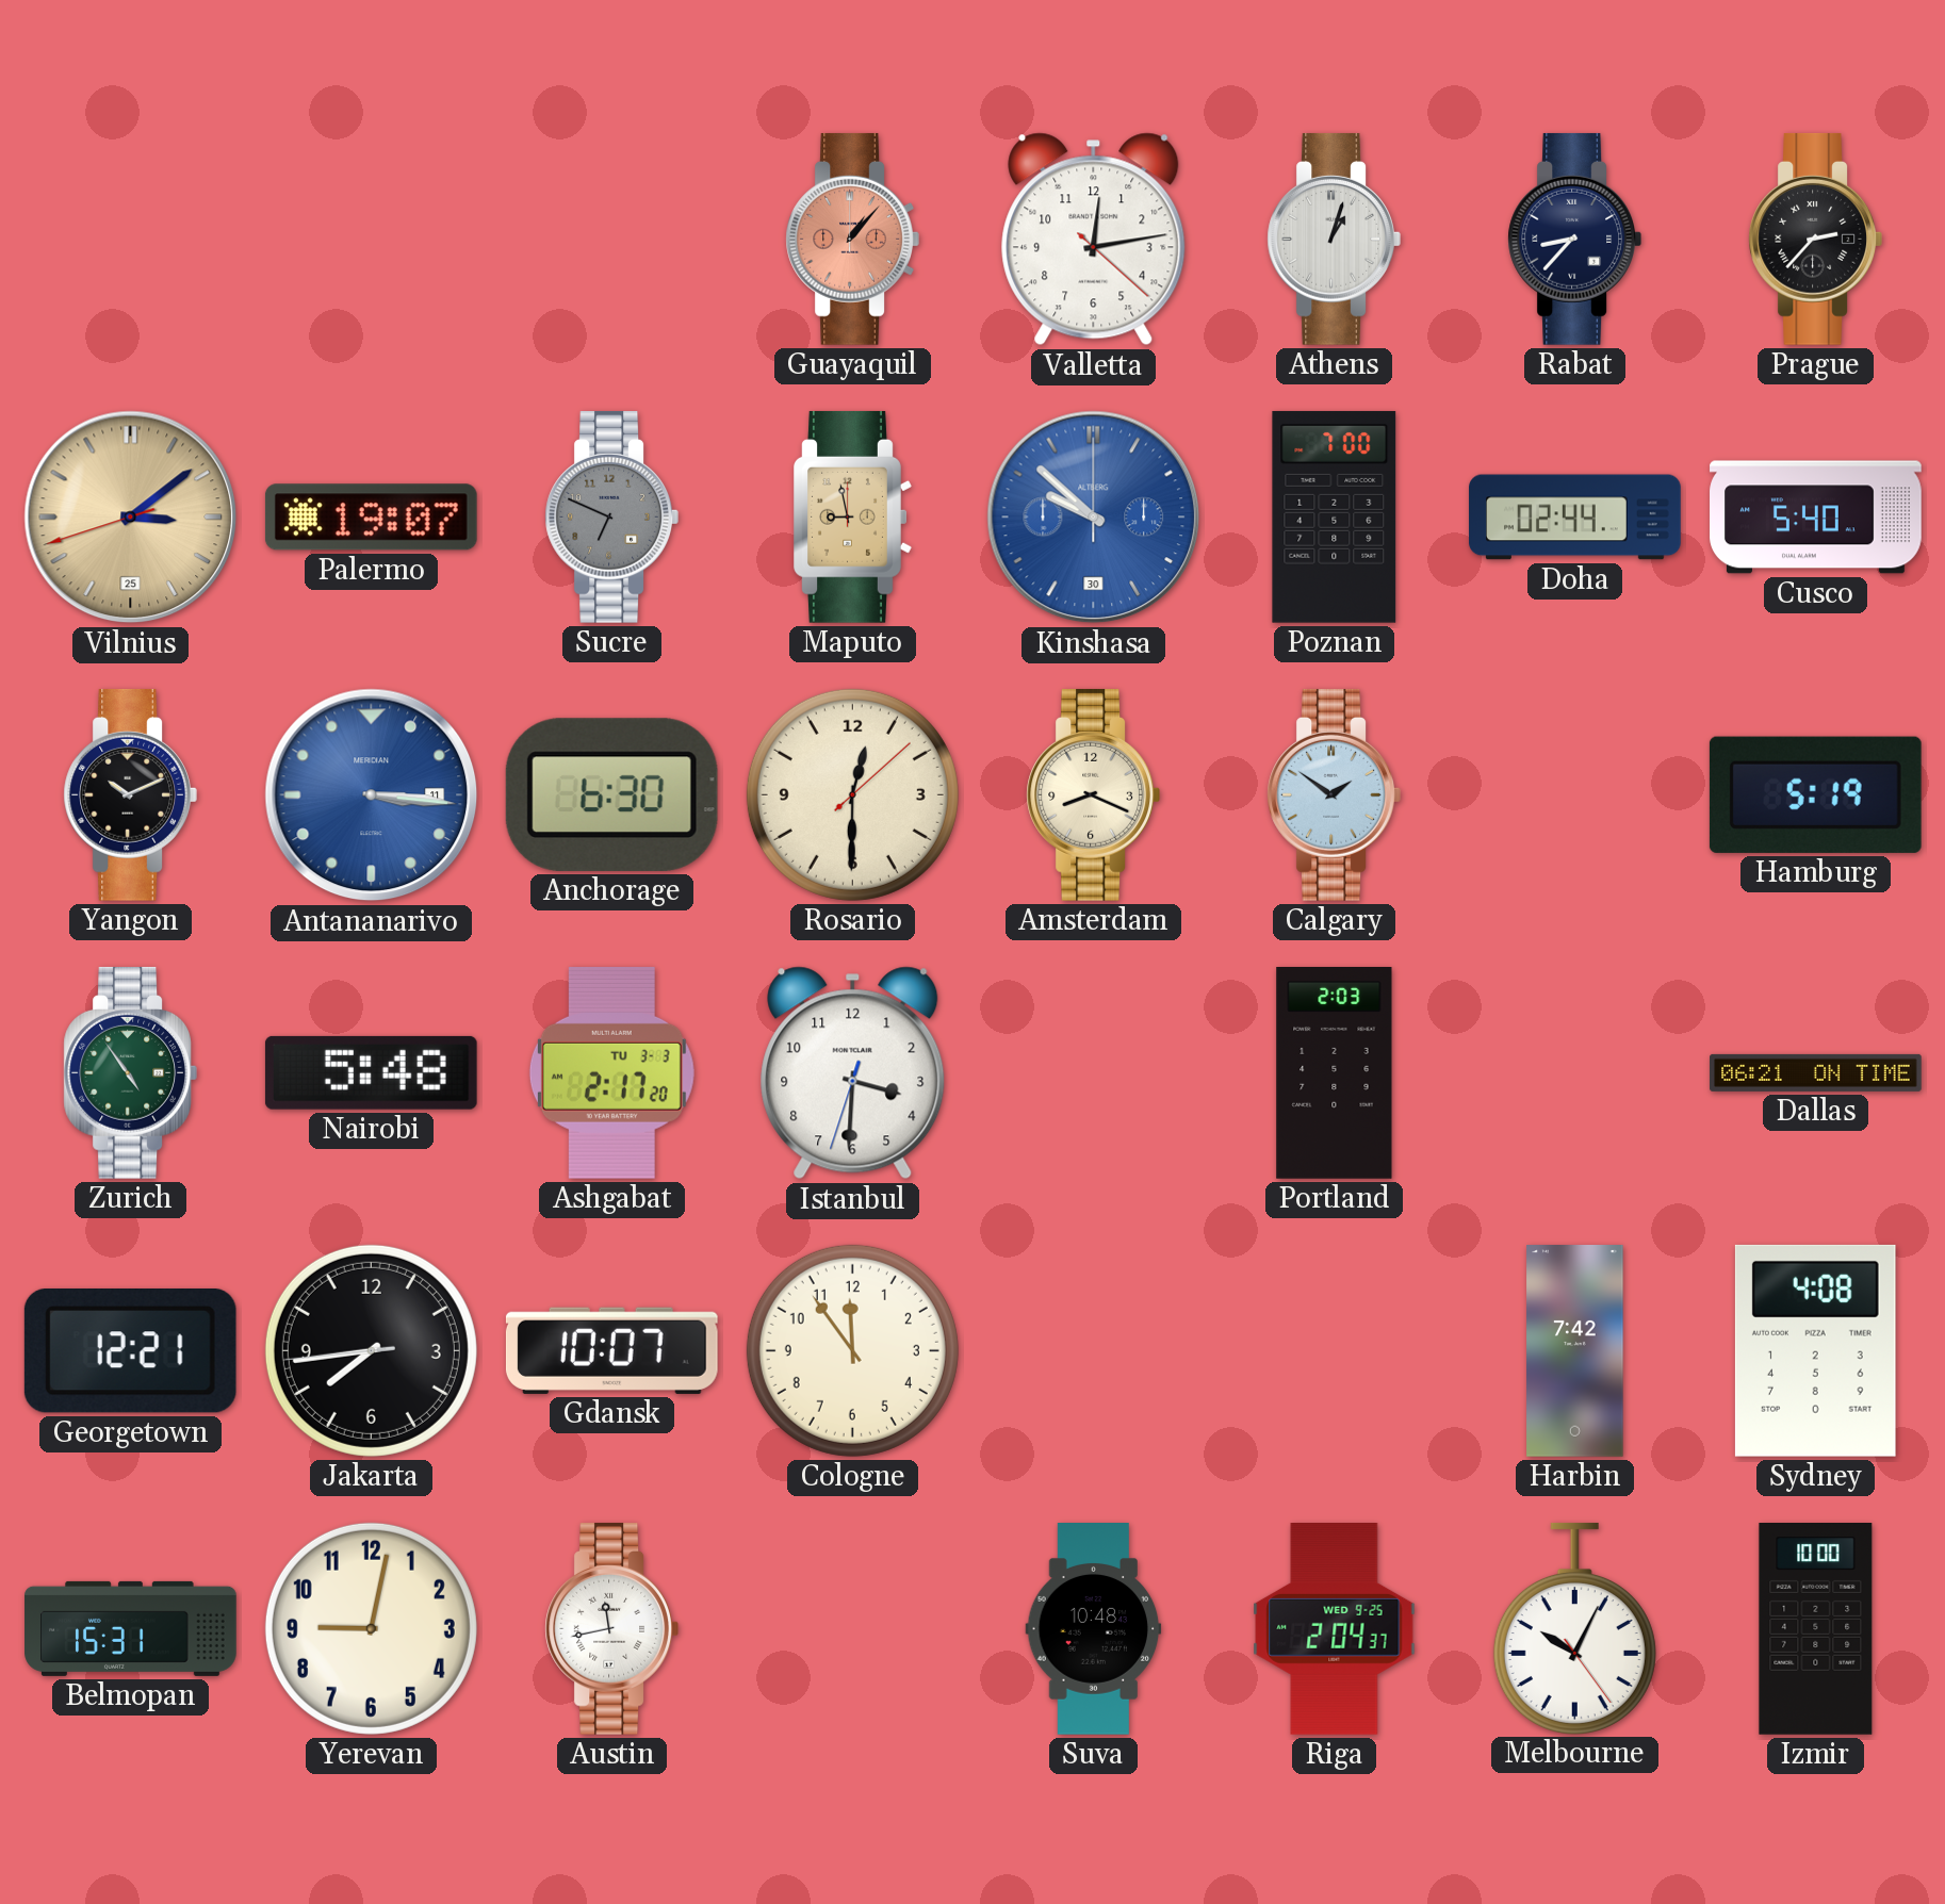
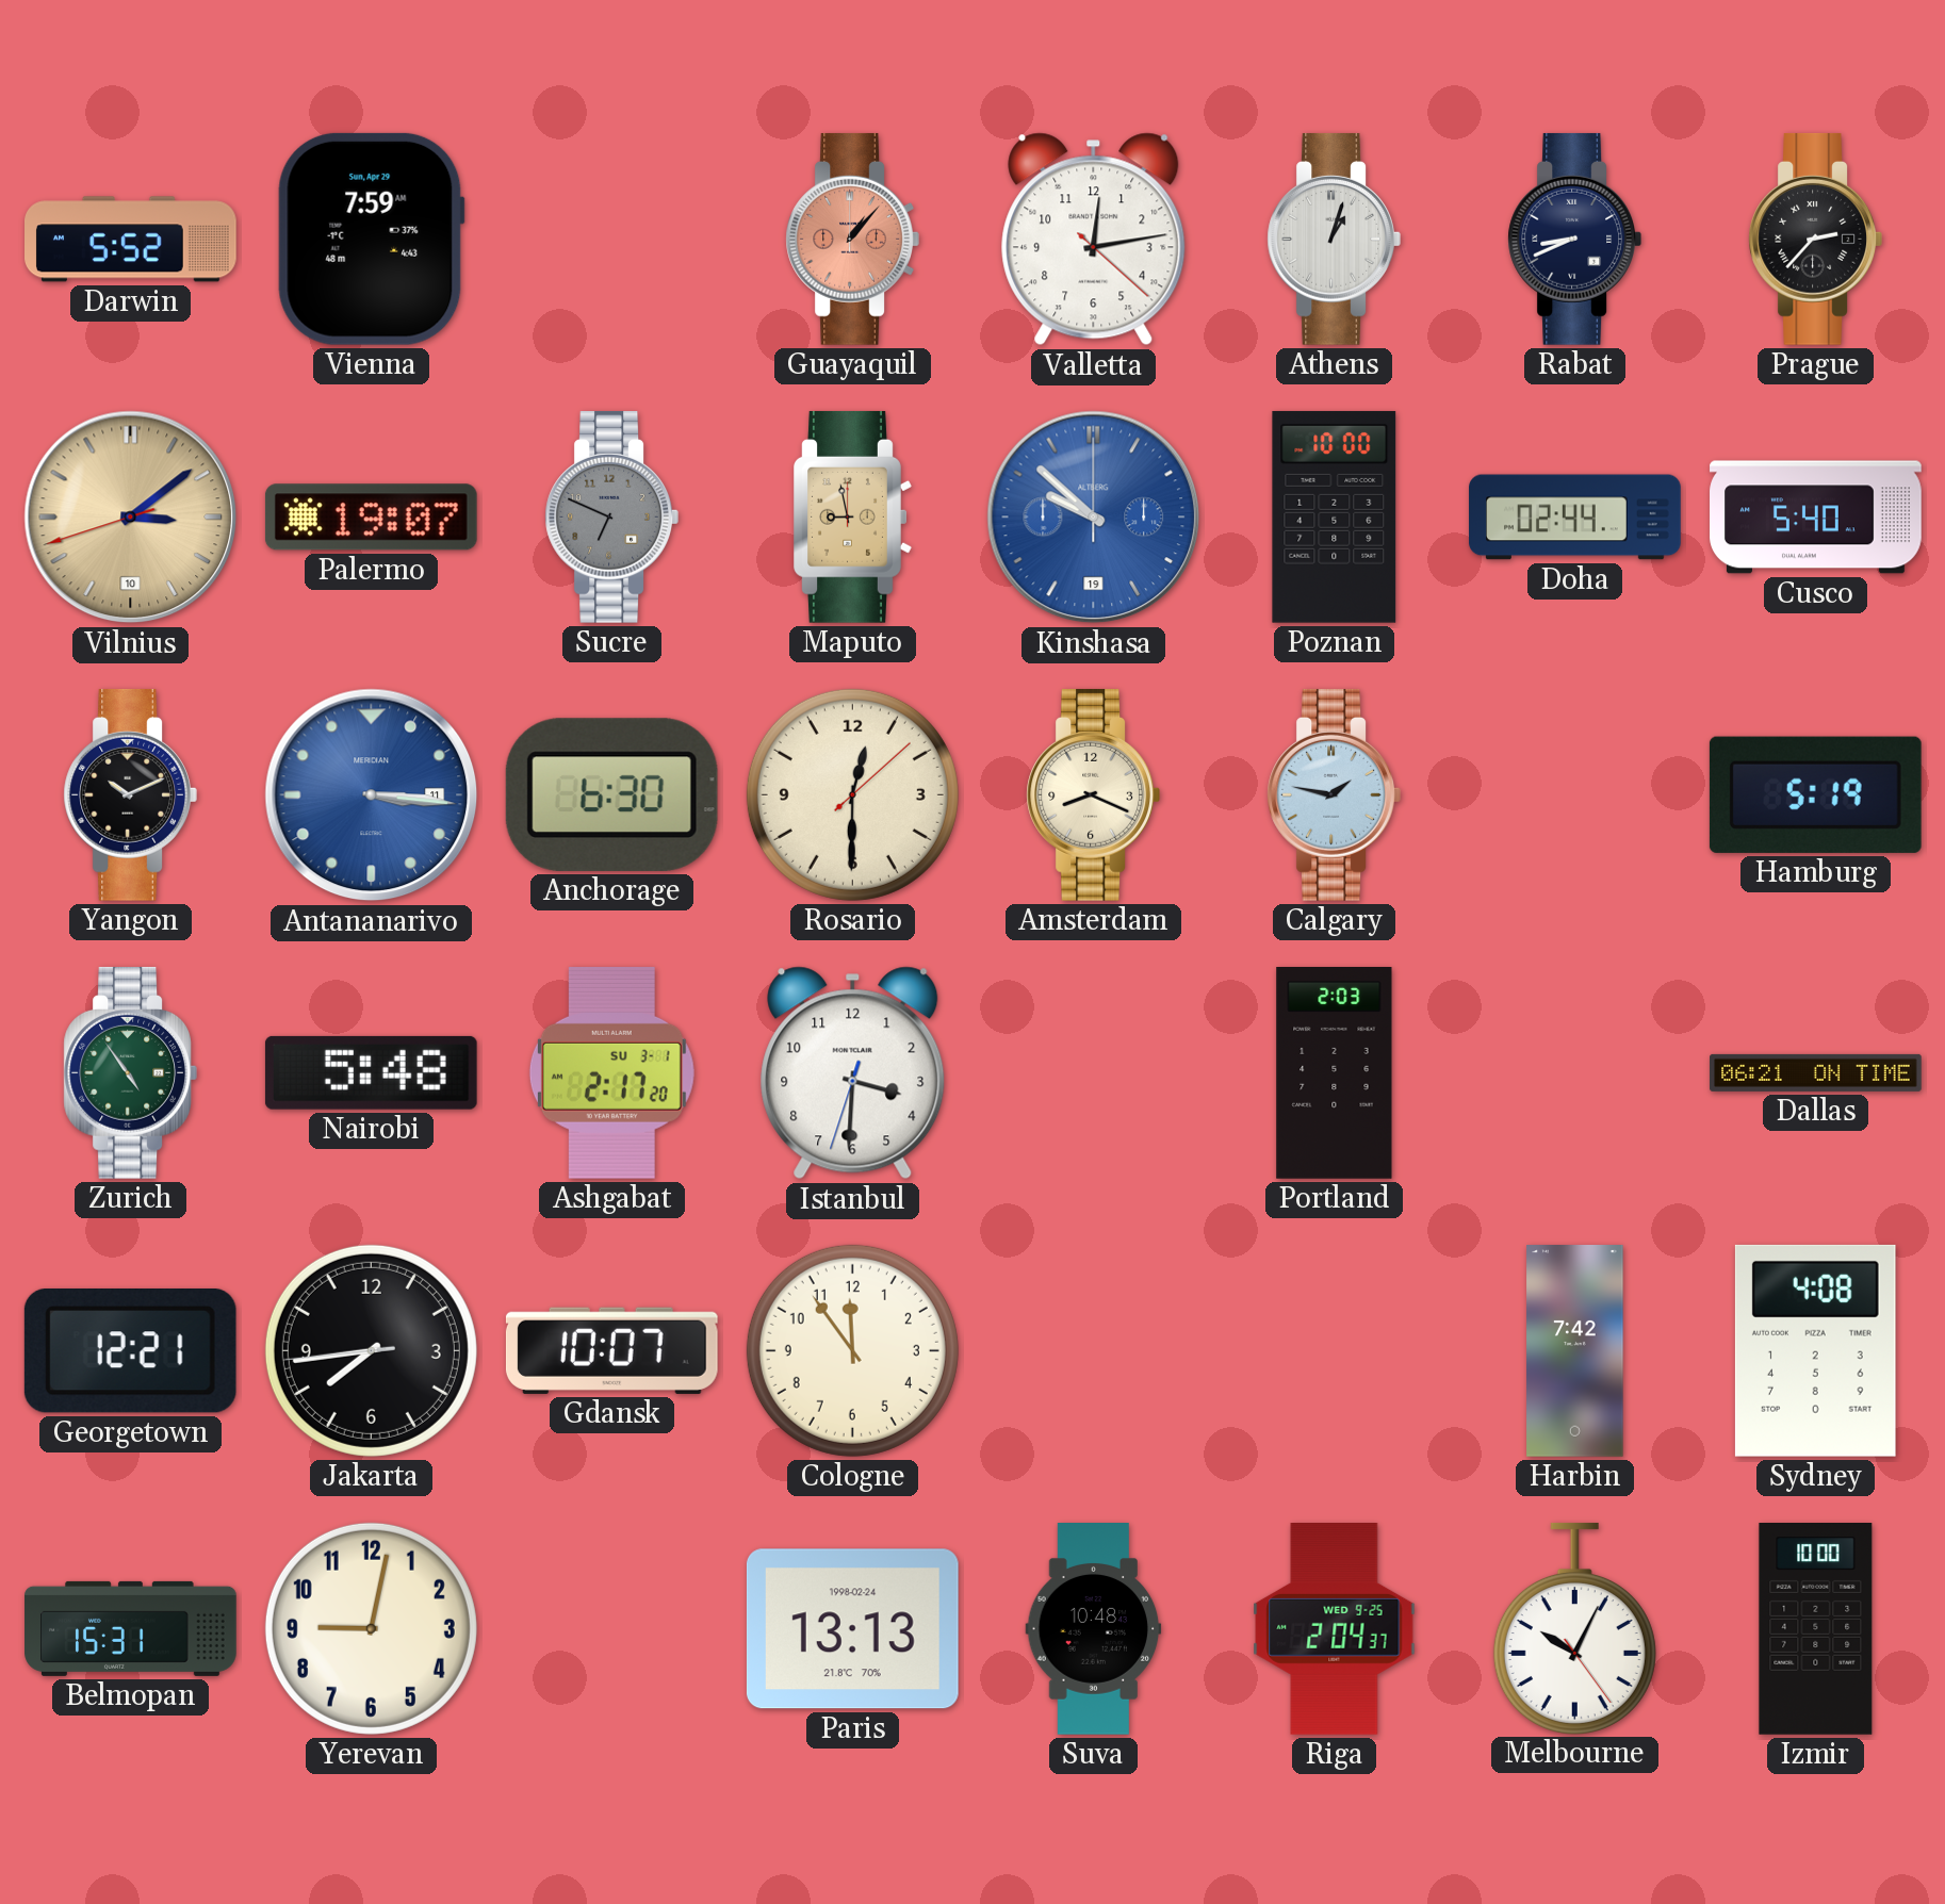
Darwin: none -> 5:52 (131, 240)
Vienna: none -> 7:59 (371, 239)
Rabat: 8:37 -> 8:41 (1574, 239)
Vilnius date: 25 -> 10 (131, 518)
Kinshasa date: 30 -> 19 (1094, 518)
Poznan: 7:00 -> 10:00 (1335, 516)
Calgary: 1:51 -> 1:47 (1334, 794)
Ashgabat date: TU 3-3 -> SU 3-1 (611, 1072)
Austin: 11:43 -> none (611, 1628)
Paris: none -> 13:13 (852, 1629)
